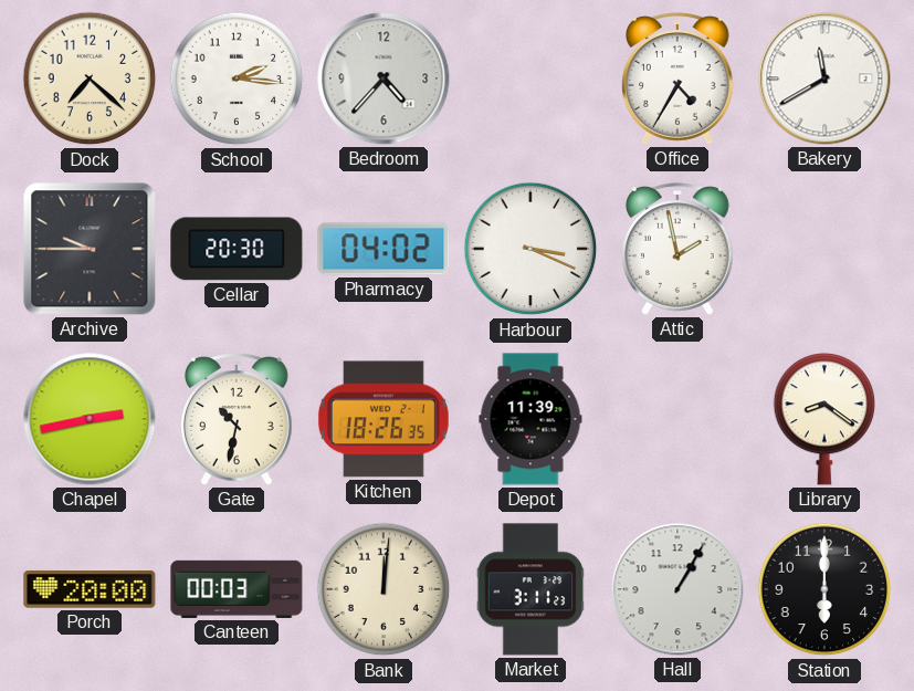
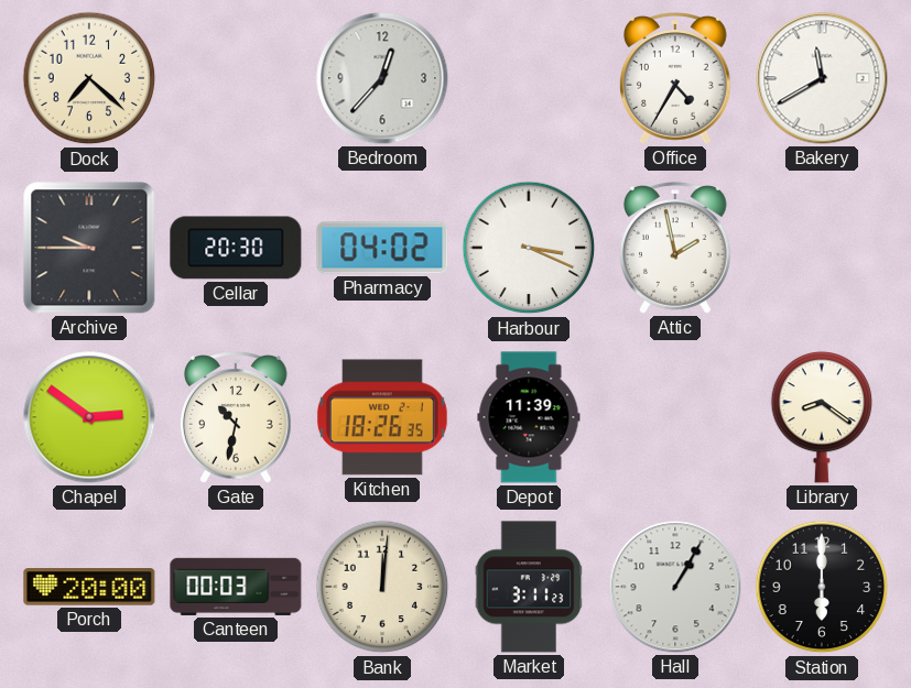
School: 2:16 -> none (237, 78)
Bedroom: 4:37 -> 12:37 (382, 78)
Chapel: 2:43 -> 2:51 (89, 417)
